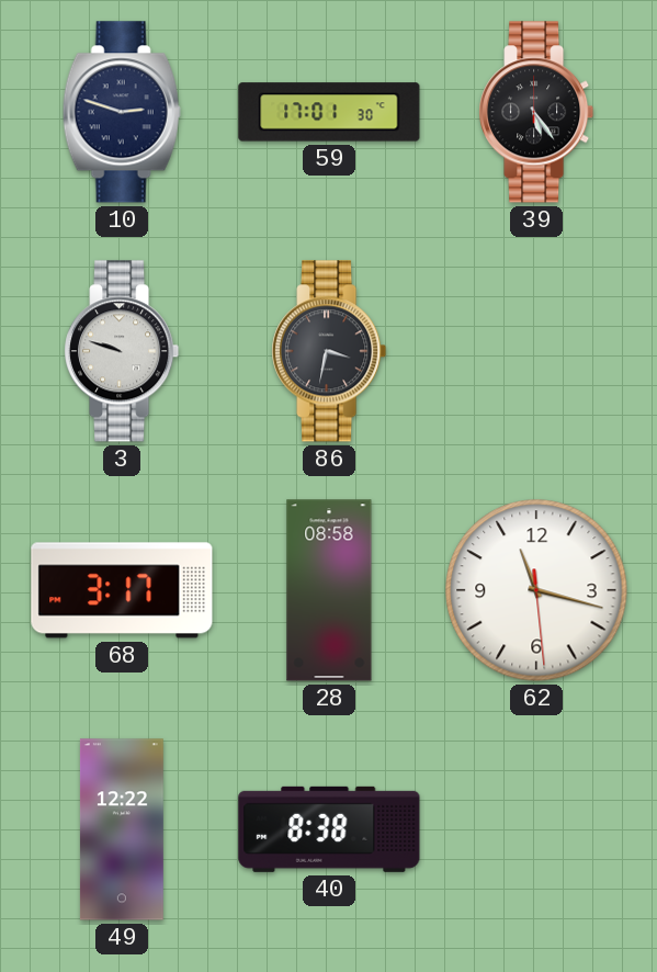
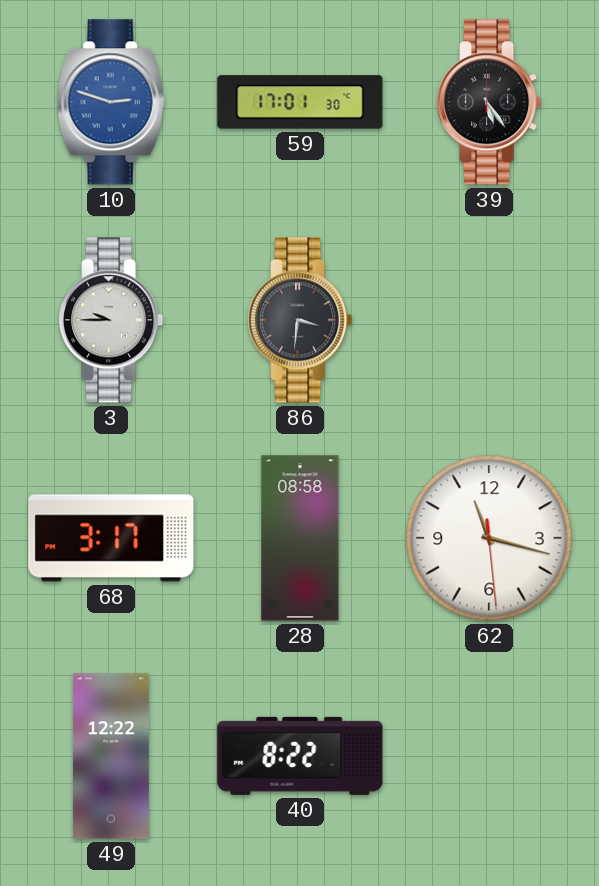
10 dial: navy -> blue (111, 102)
3: 9:48 -> 9:45 (111, 320)
86: 3:32 -> 3:31 (300, 320)
40: 8:38 -> 8:22 (300, 756)
